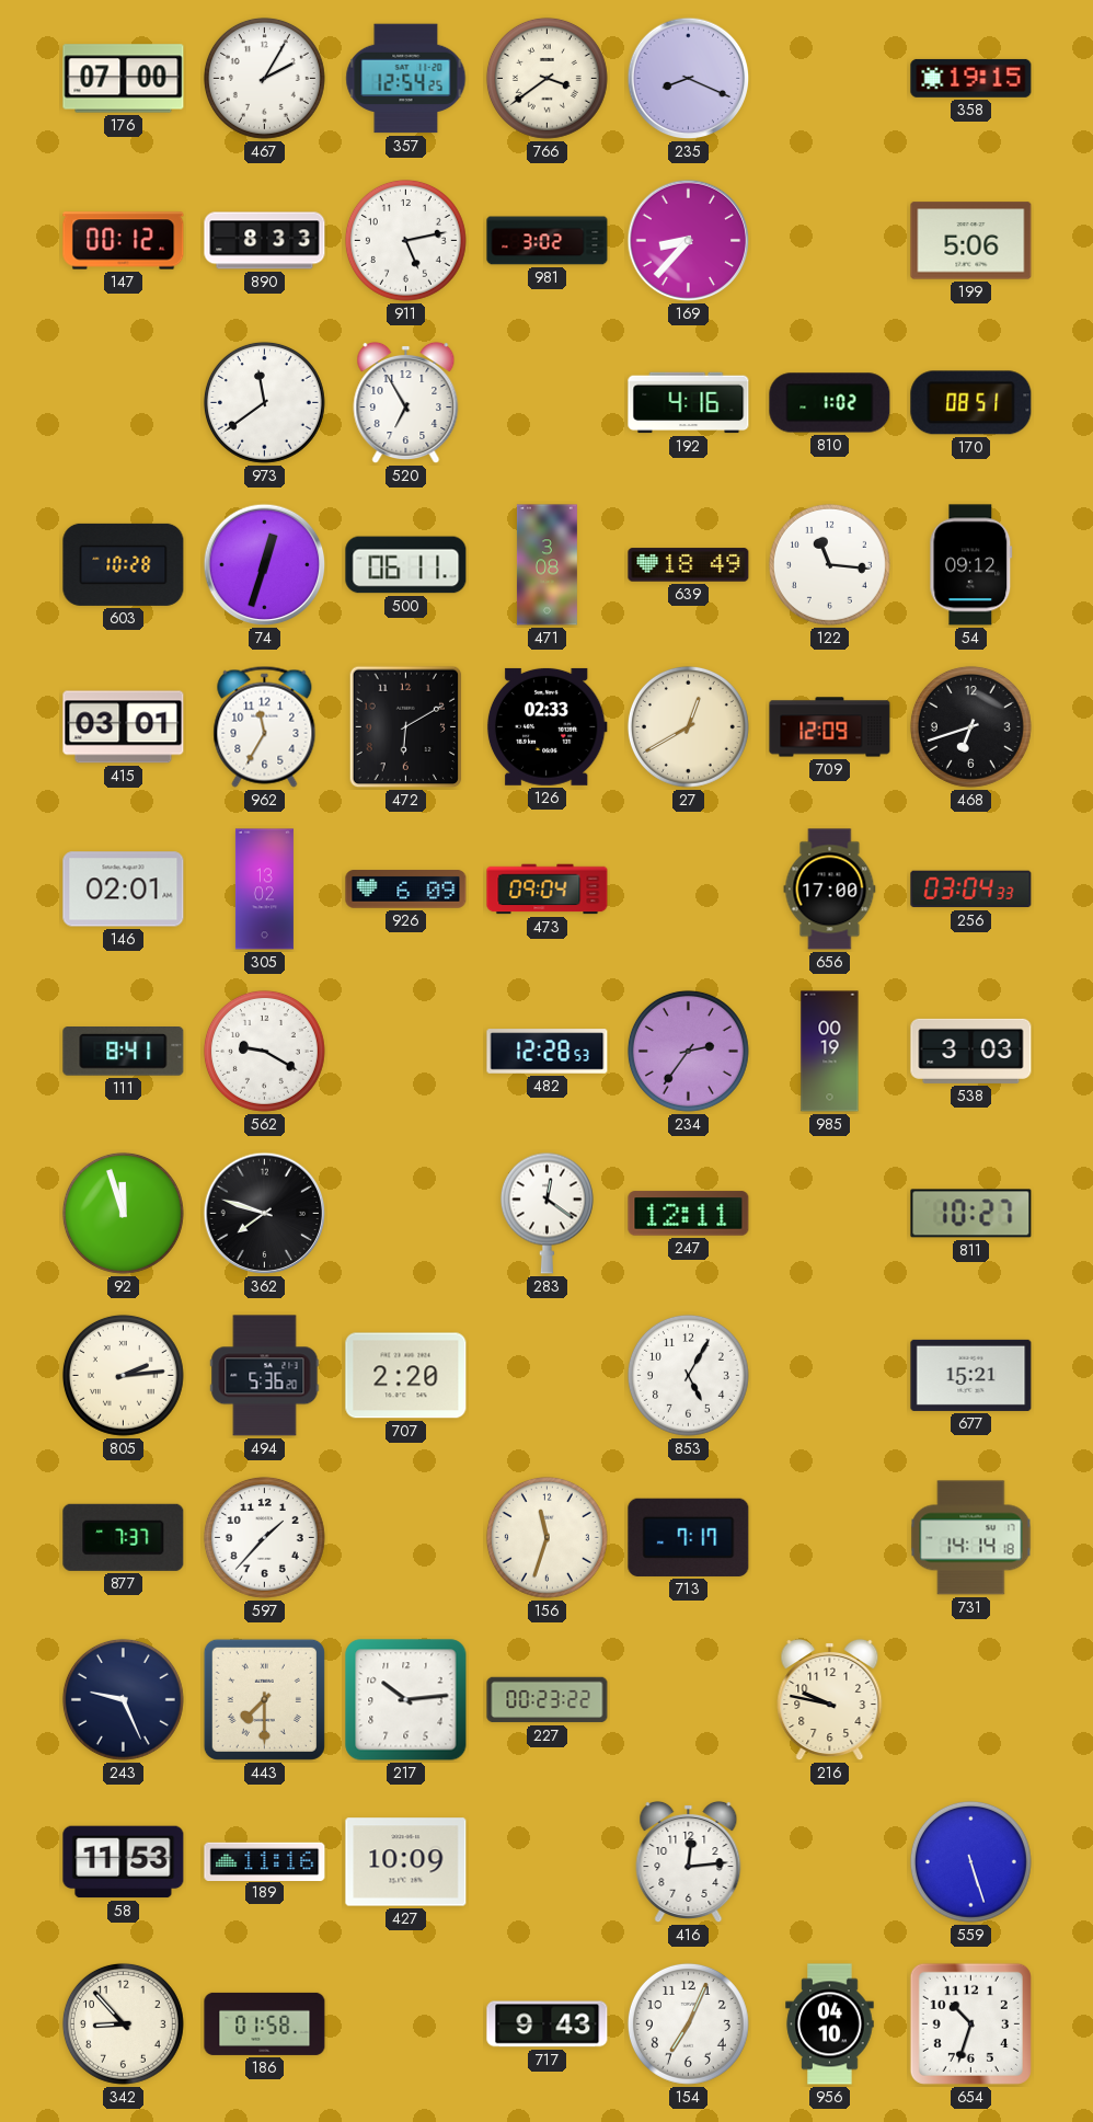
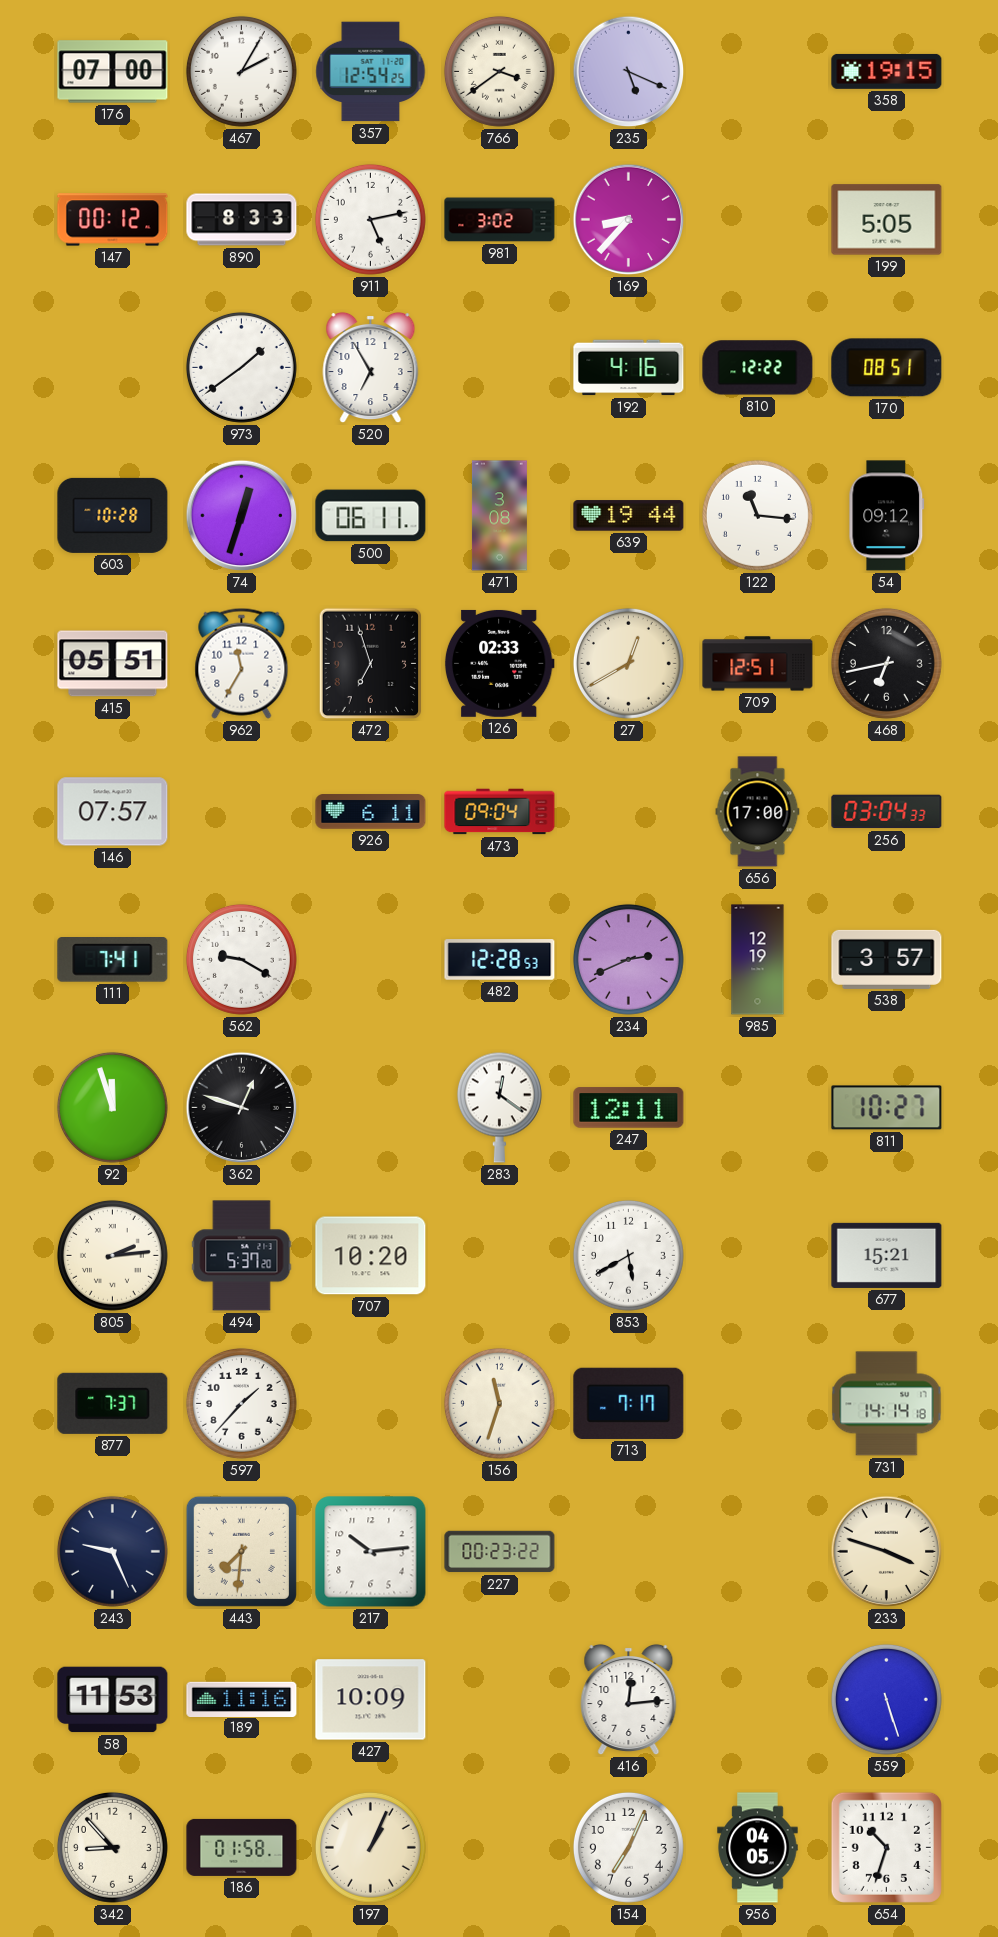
235: 8:19 -> 5:19 (629, 72)
199: 5:06 -> 5:05 (887, 220)
973: 11:39 -> 1:39 (241, 367)
810: 1:02 -> 12:22 (758, 368)
639: 18:49 -> 19:44 (629, 516)
415: 03:01 -> 05:51 (113, 664)
472: 6:10 -> 6:57 (371, 664)
709: 12:09 -> 12:51 (758, 664)
468: 6:42 -> 6:43 (886, 663)
146: 02:01 -> 07:57 (113, 812)
305: 13:02 -> none (264, 890)
926: 6:09 -> 6:11 (371, 812)
111: 8:41 -> 7:41 (113, 960)
234: 2:36 -> 2:41 (628, 959)
985: 00:19 -> 12:19 (758, 960)
538: 3:03 -> 3:57 (887, 959)
362: 7:48 -> 12:48 (242, 1108)
494: 5:36 -> 5:37 (242, 1256)
707: 2:20 -> 10:20 (371, 1256)
853: 5:05 -> 5:40 (628, 1255)
443: 7:30 -> 7:31 (241, 1551)
216: 9:47 -> none (830, 1700)
233: none -> 3:48 (887, 1552)
197: none -> 1:04 (370, 1847)
717: 9:43 -> none (548, 2024)
956: 04:10 -> 04:05 (758, 1848)
